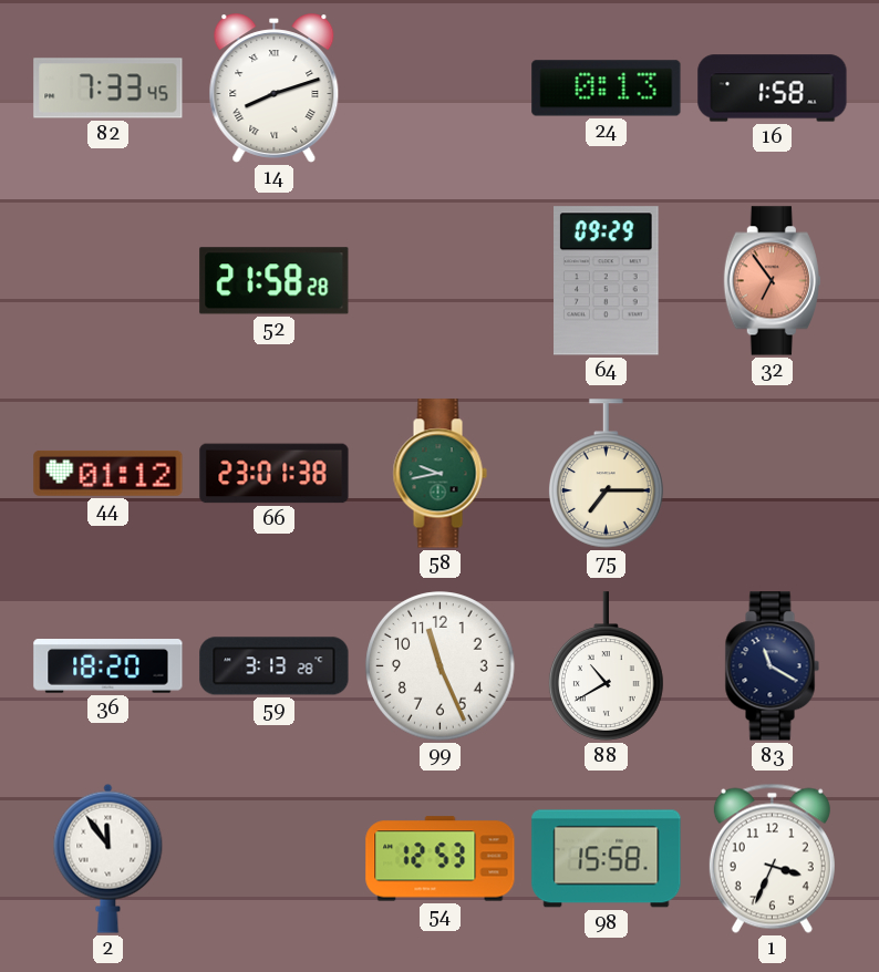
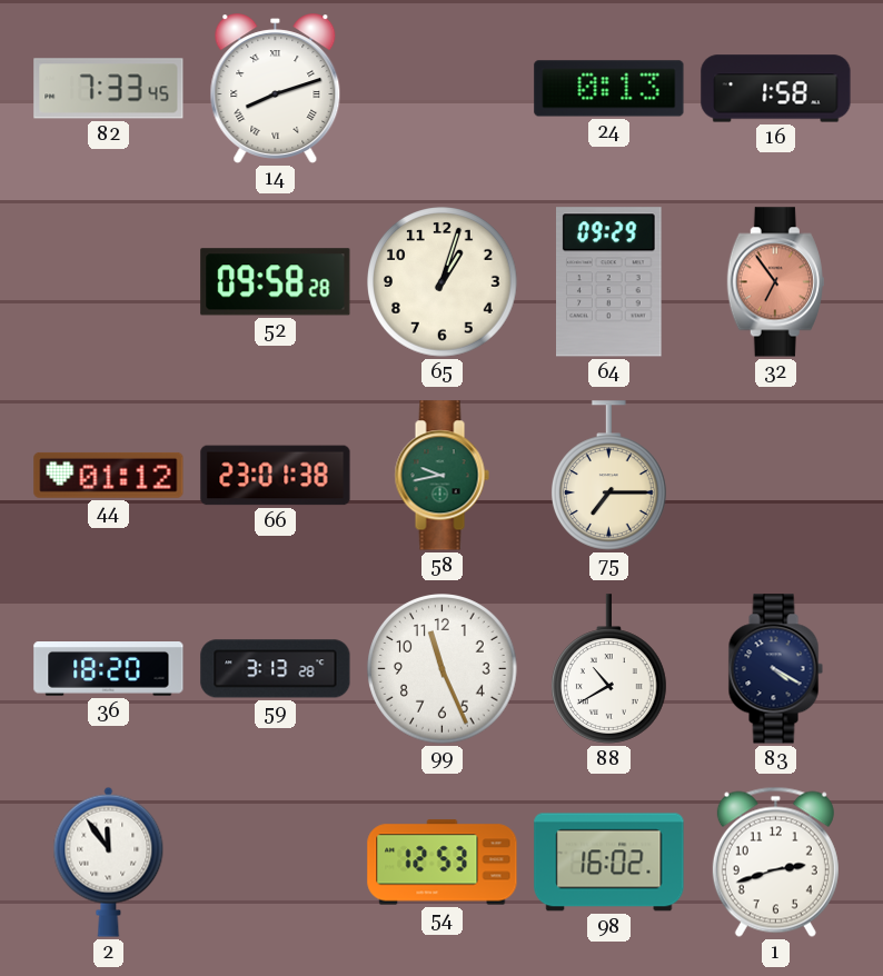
52: 21:58 -> 09:58 (276, 282)
65: none -> 1:03 (443, 282)
83: 11:20 -> 4:20 (775, 669)
98: 15:58 -> 16:02 (609, 863)
1: 3:34 -> 2:42 (775, 862)
